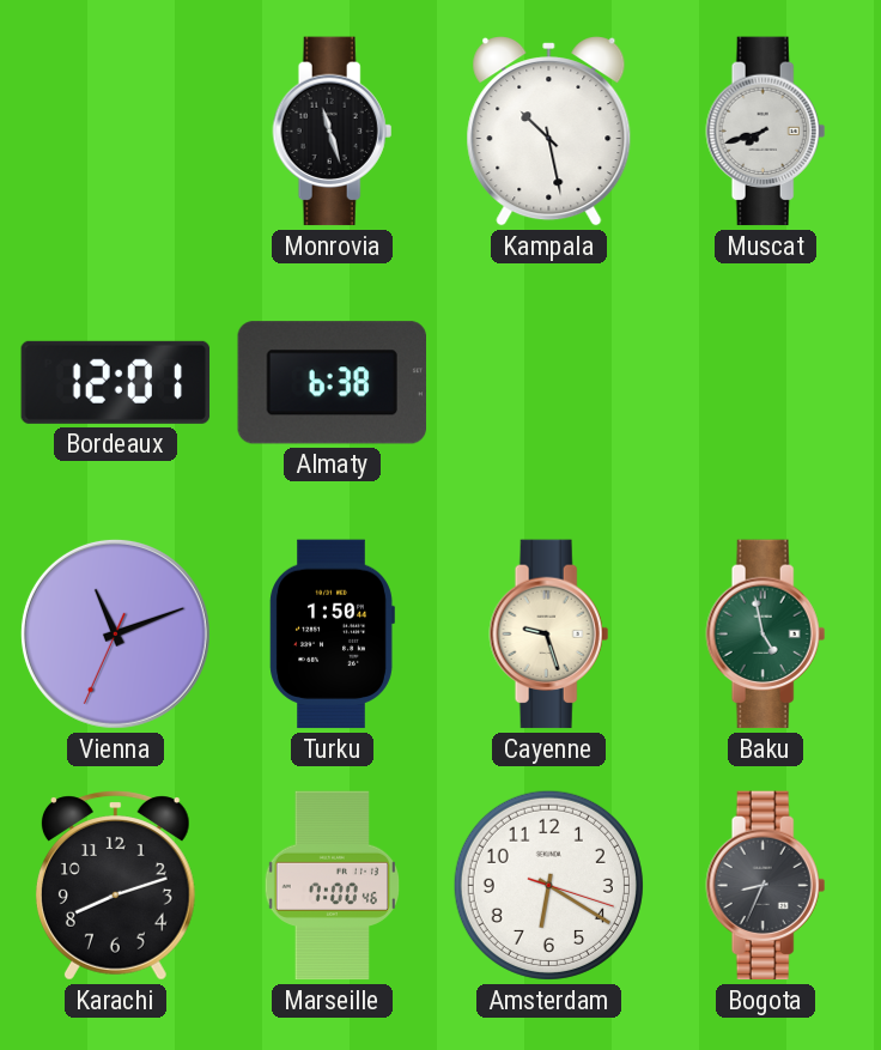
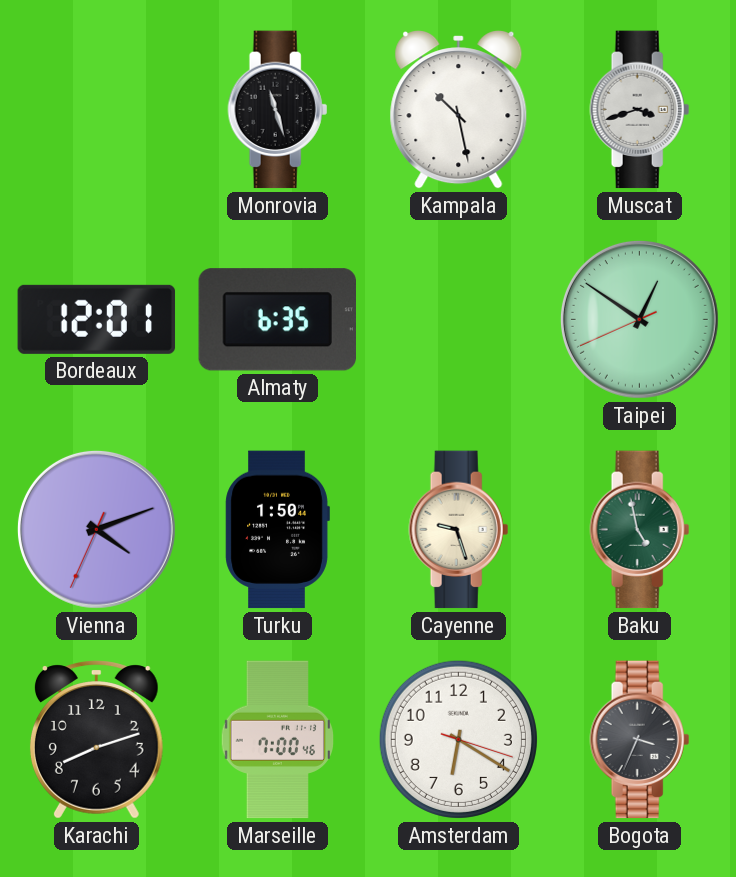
Muscat: 7:42 -> 3:42 (640, 110)
Almaty: 6:38 -> 6:35 (277, 320)
Taipei: none -> 12:50 (639, 319)
Vienna: 11:11 -> 4:11 (96, 529)
Bogota: 8:34 -> 3:34 (640, 740)
